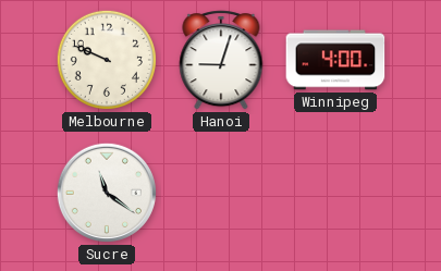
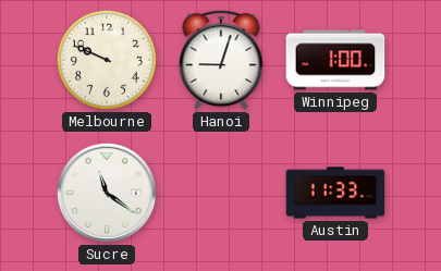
Winnipeg: 4:00 -> 1:00 (335, 60)
Austin: none -> 11:33 (335, 193)
